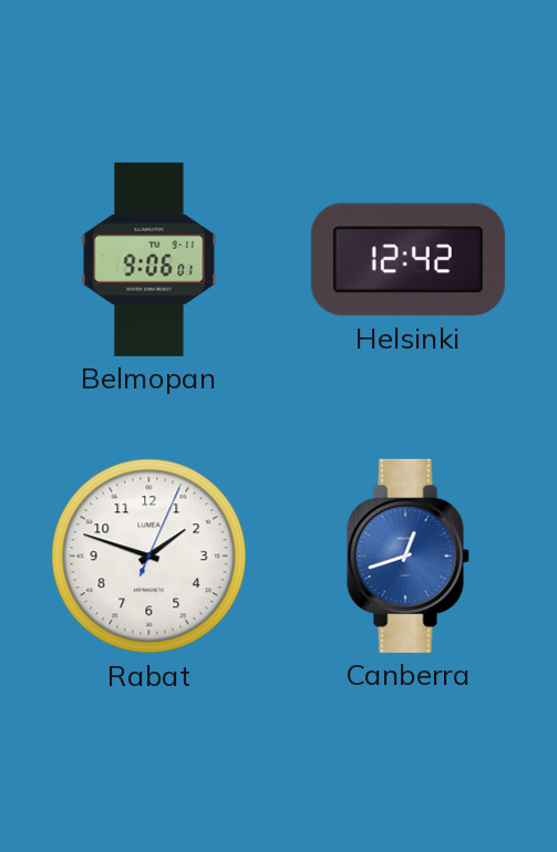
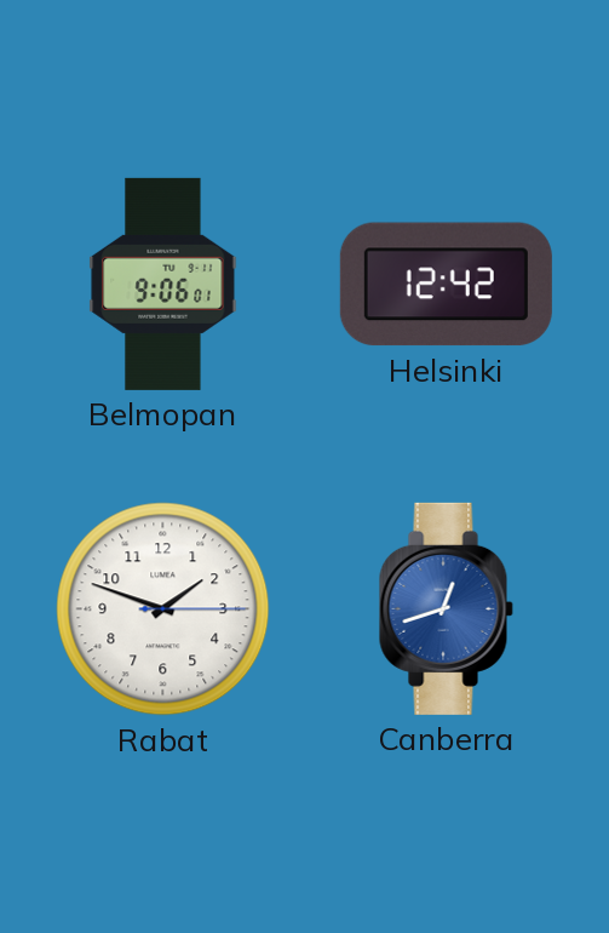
Rabat: 1:48:04 -> 1:48:15 (163, 609)
